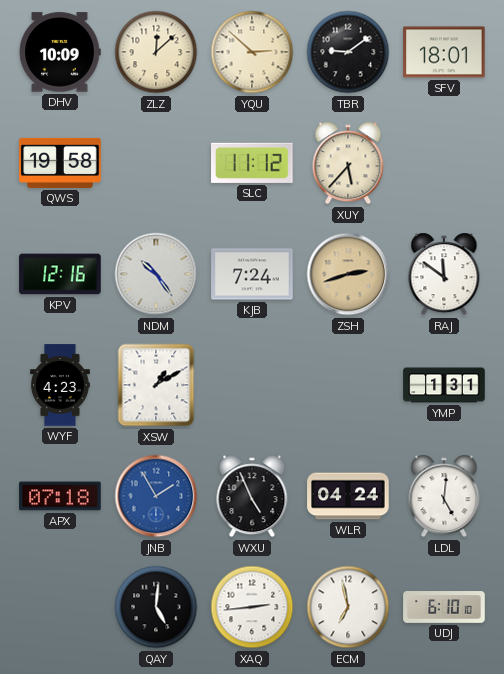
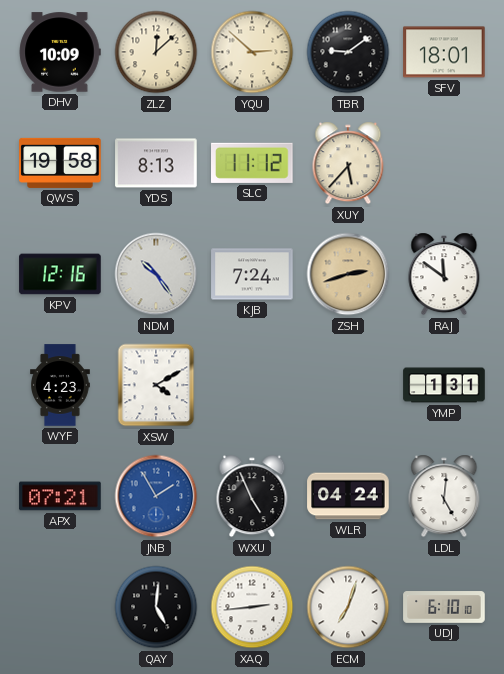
YDS: none -> 8:13 (156, 163)
XSW: 1:10 -> 4:10 (156, 385)
APX: 07:18 -> 07:21 (60, 496)
ECM: 6:58 -> 7:03 (348, 607)
